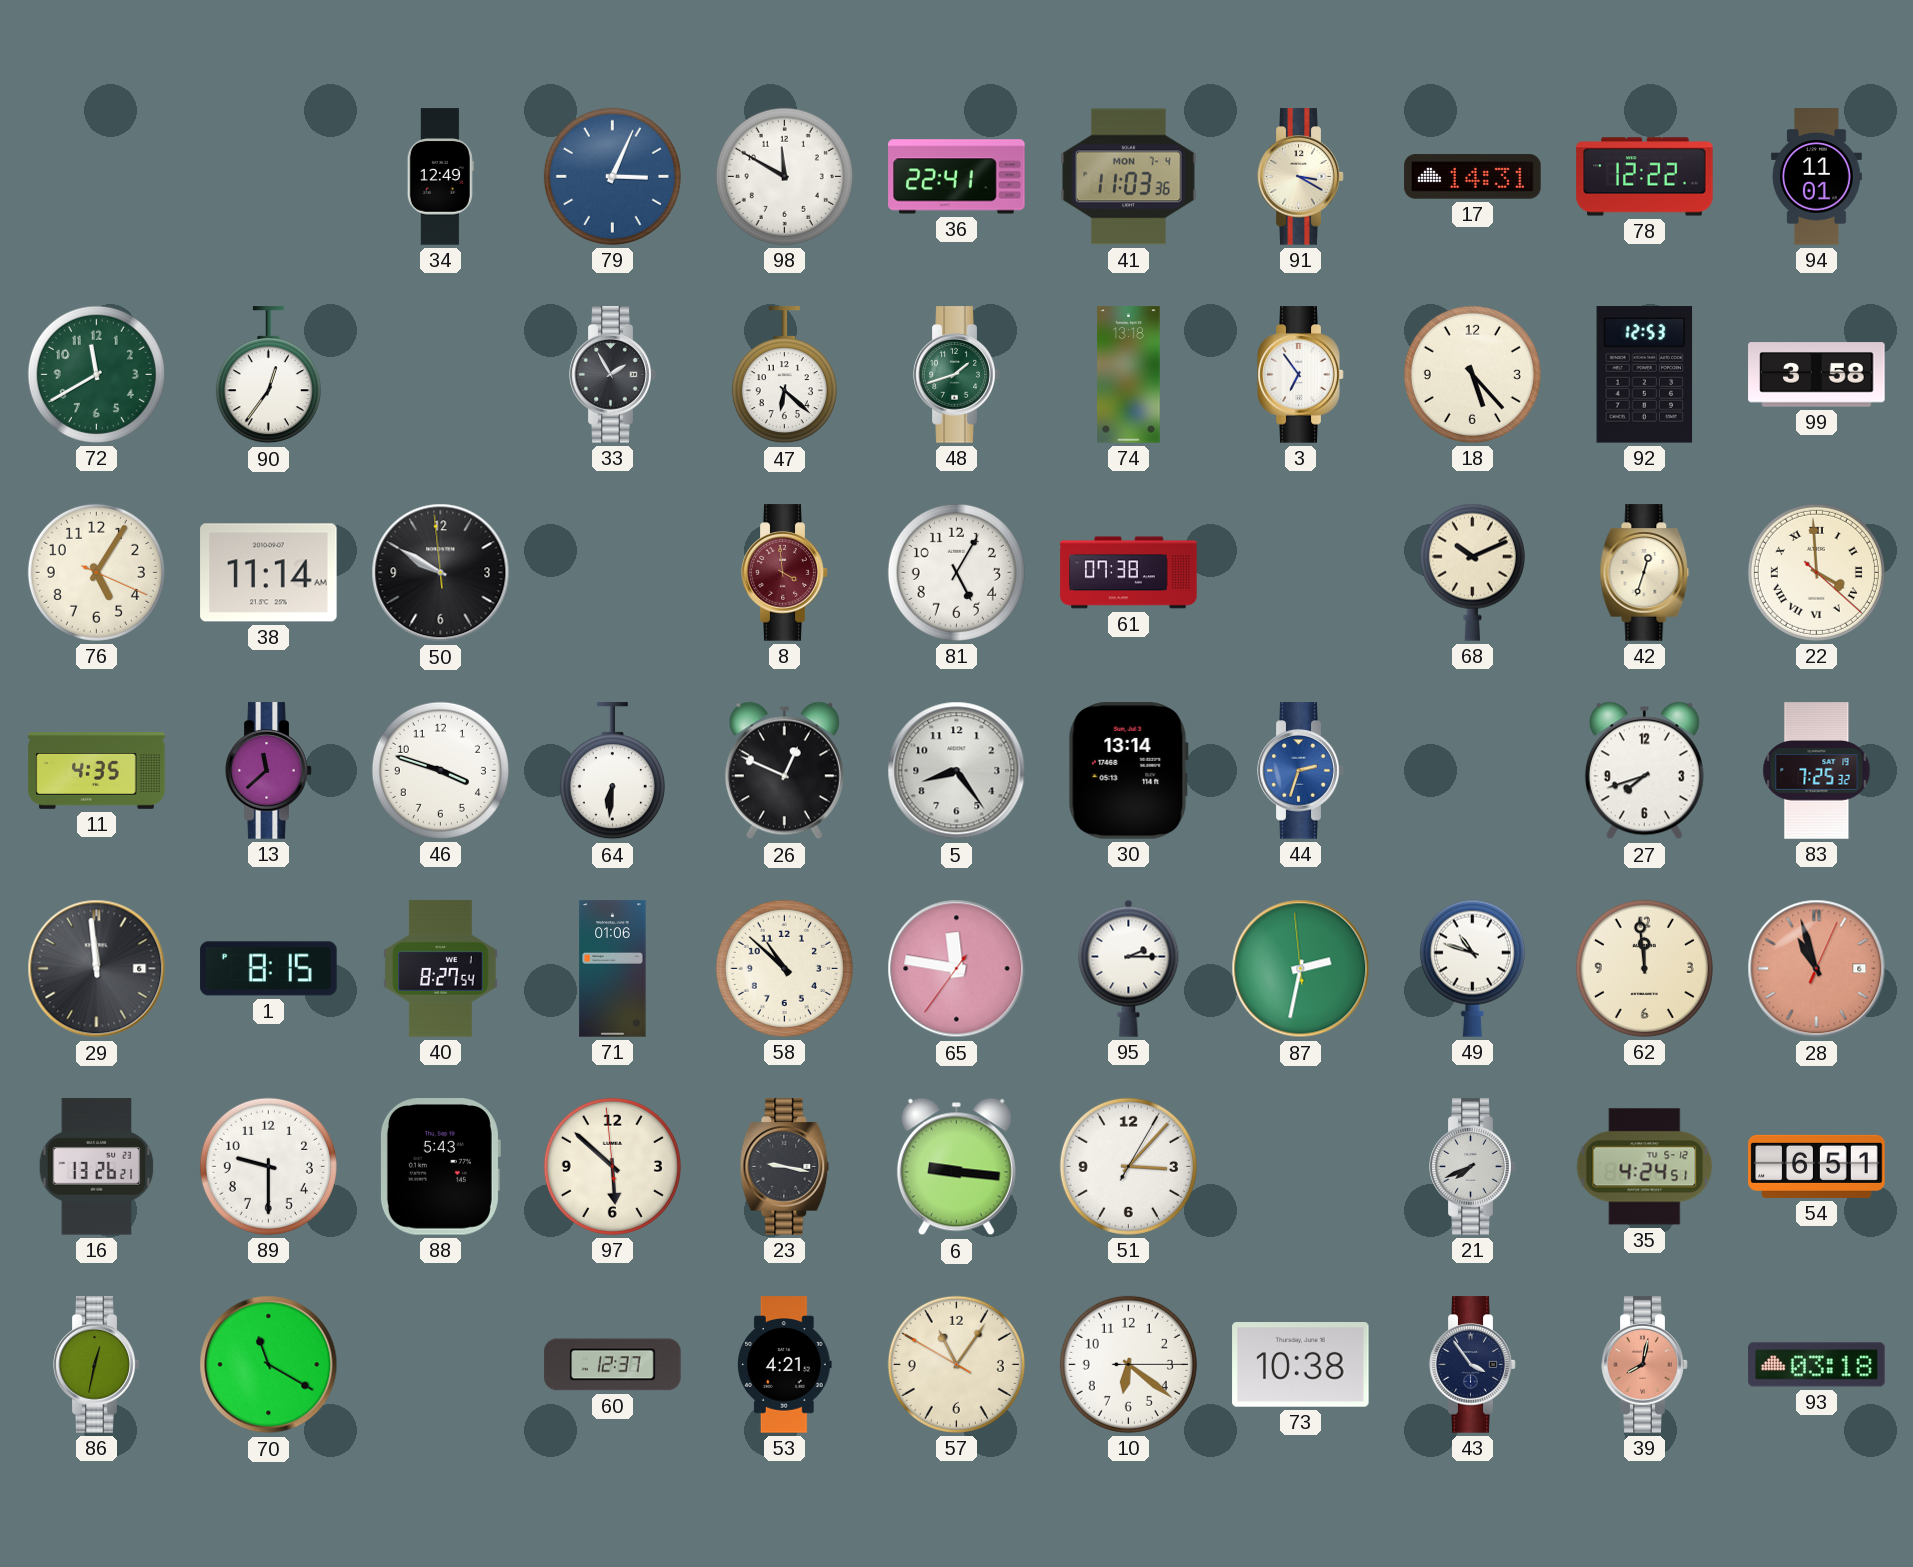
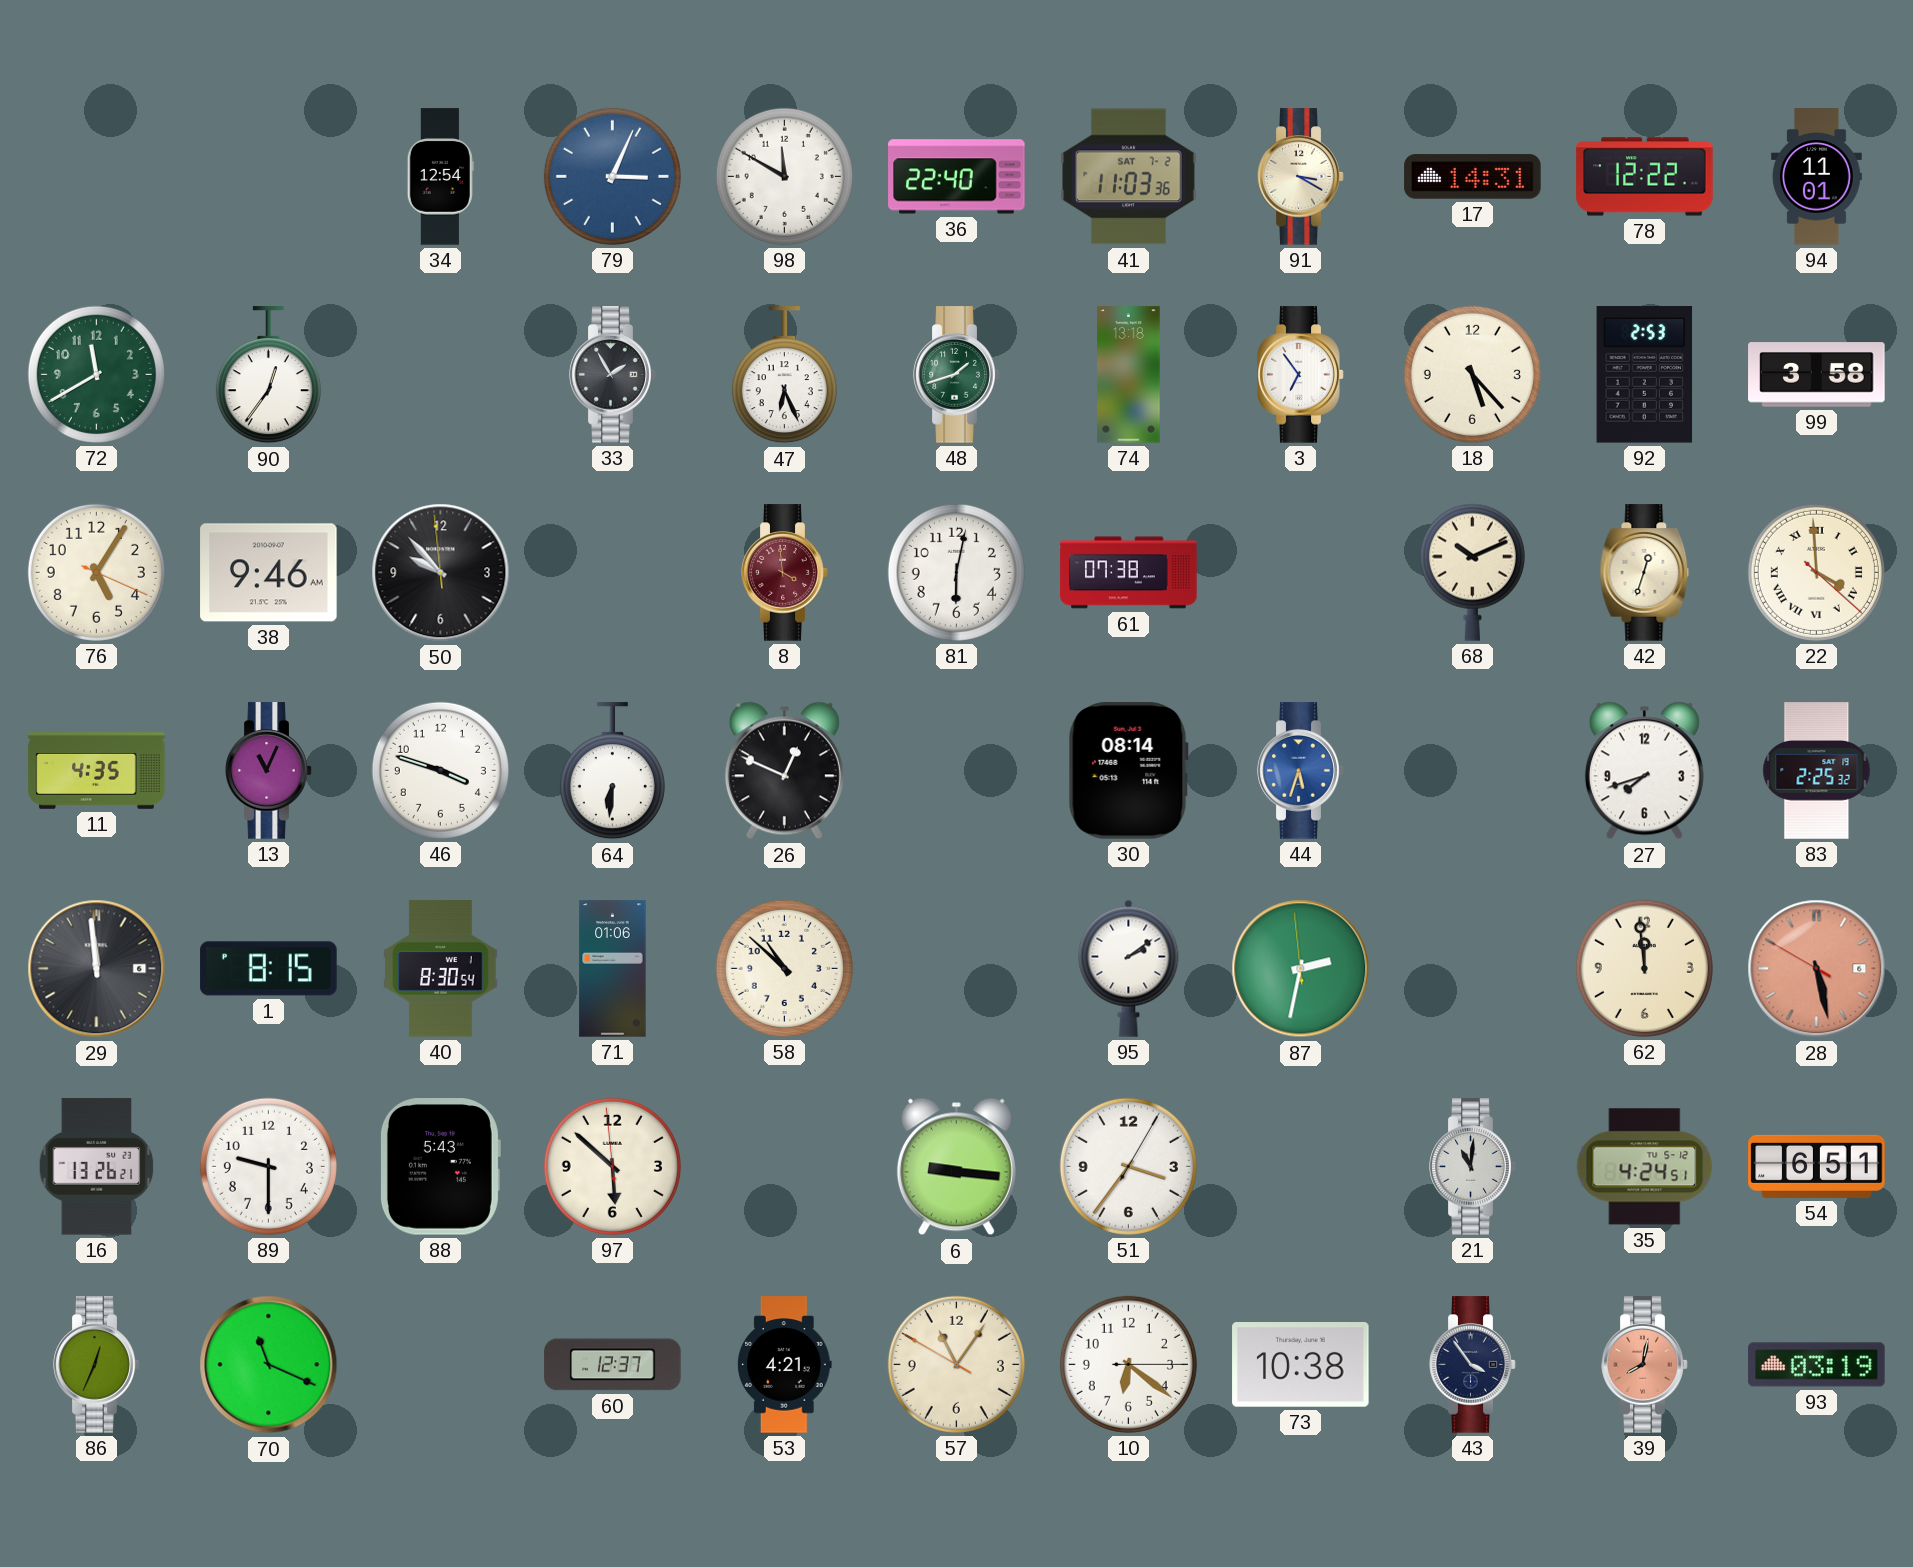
34: 12:49 -> 12:54 (440, 177)
36: 22:41 -> 22:40 (957, 177)
41 date: MON 7-4 -> SAT 7-2 (1129, 177)
47: 6:22 -> 6:26 (784, 375)
92: 12:53 -> 2:53 (1645, 375)
38: 11:14 -> 9:46 (269, 573)
50: 9:49 -> 9:52 (441, 573)
81: 5:05 -> 6:02 (956, 572)
13: 11:38 -> 11:04 (269, 771)
5: 8:24 -> none (957, 771)
30: 13:14 -> 08:14 (1128, 771)
44: 2:33 -> 5:33 (1301, 771)
83: 7:25 -> 2:25 (1817, 771)
40: 8:27 -> 8:30 (441, 969)
65: 11:46 -> none (957, 969)
95: 2:15 -> 2:09 (1129, 968)
49: 10:48 -> none (1472, 968)
28: 10:57 -> 5:27 (1817, 969)
23: 9:17 -> none (785, 1167)
51: 3:07 -> 3:36 (1128, 1166)
21: 7:41 -> 11:01 (1473, 1167)
86: 12:32 -> 12:34 (97, 1365)
70: 11:20 -> 11:19 (269, 1365)
93: 03:18 -> 03:19 (1817, 1365)
